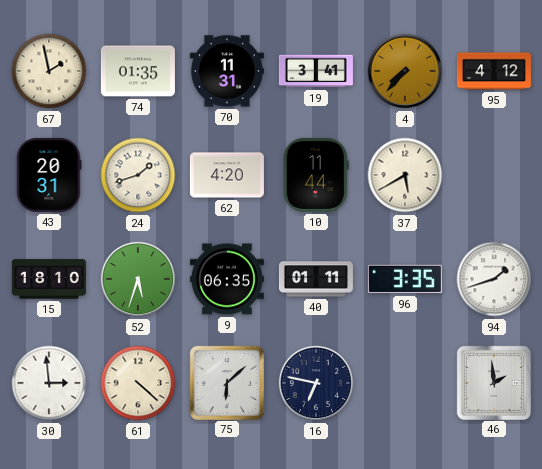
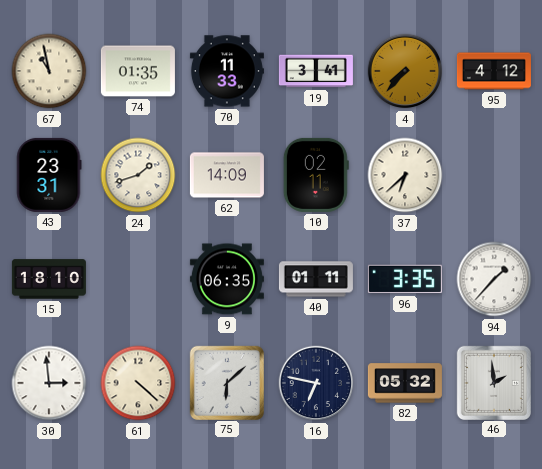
67: 1:58 -> 10:58 (49, 71)
70: 11:31 -> 11:33 (227, 71)
43: 20:31 -> 23:31 (49, 175)
62: 4:20 -> 14:09 (227, 175)
10: 11:44 -> 02:11 (316, 175)
37: 5:40 -> 6:38 (405, 175)
52: 5:33 -> none (138, 279)
94: 1:42 -> 1:37 (494, 279)
82: none -> 05:32 (405, 383)
